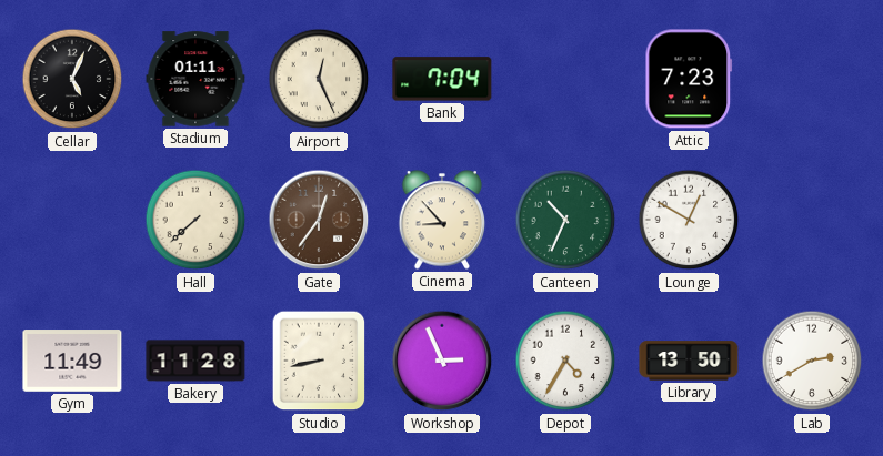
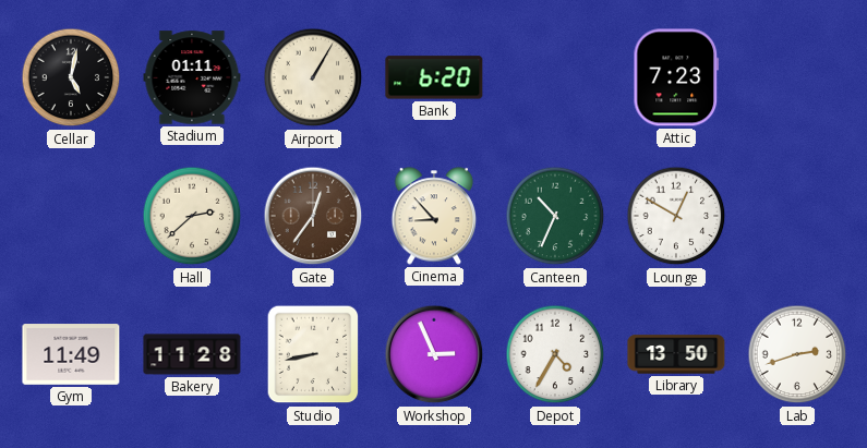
Cellar: 5:04 -> 5:02 (71, 77)
Airport: 12:26 -> 1:05 (313, 77)
Bank: 7:04 -> 6:20 (434, 77)
Hall: 7:38 -> 2:38 (192, 216)
Lab: 2:40 -> 2:42 (797, 354)
